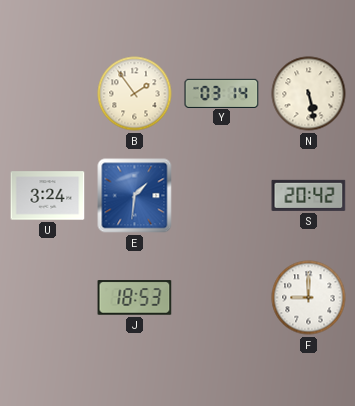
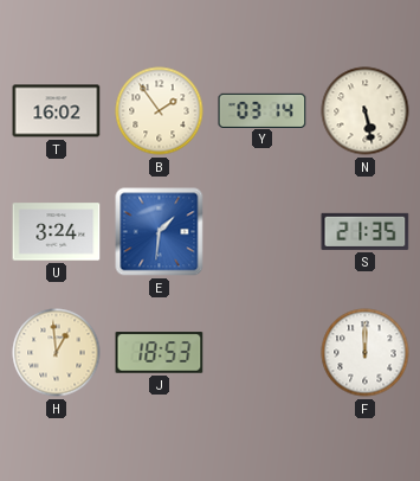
T: none -> 16:02 (57, 111)
S: 20:42 -> 21:35 (366, 231)
H: none -> 12:59 (57, 353)
F: 9:00 -> 12:00 (366, 353)
